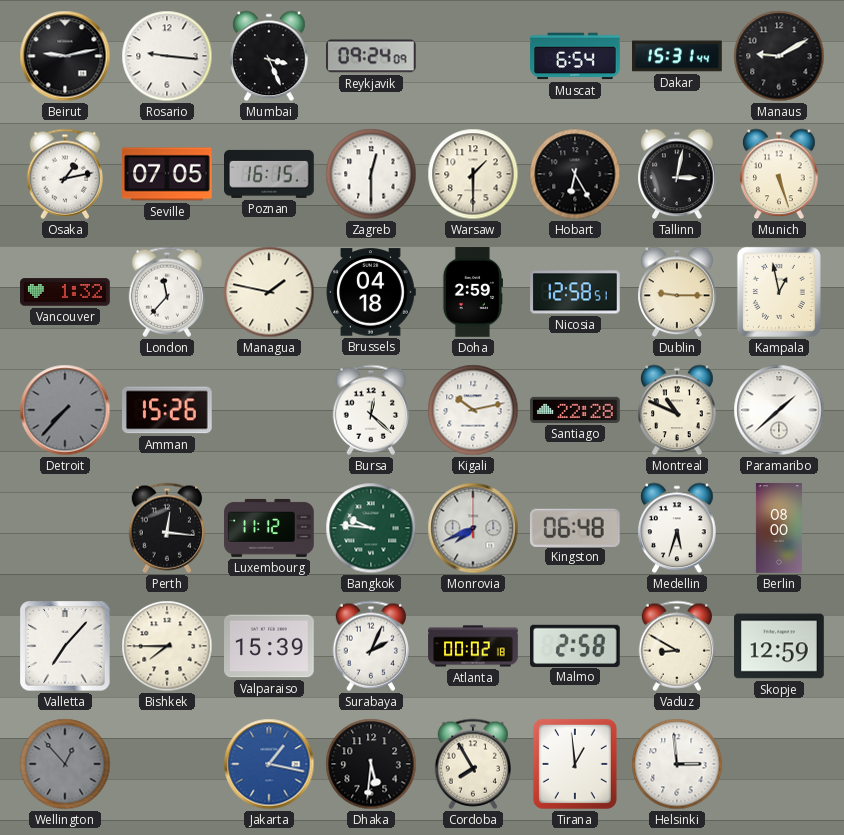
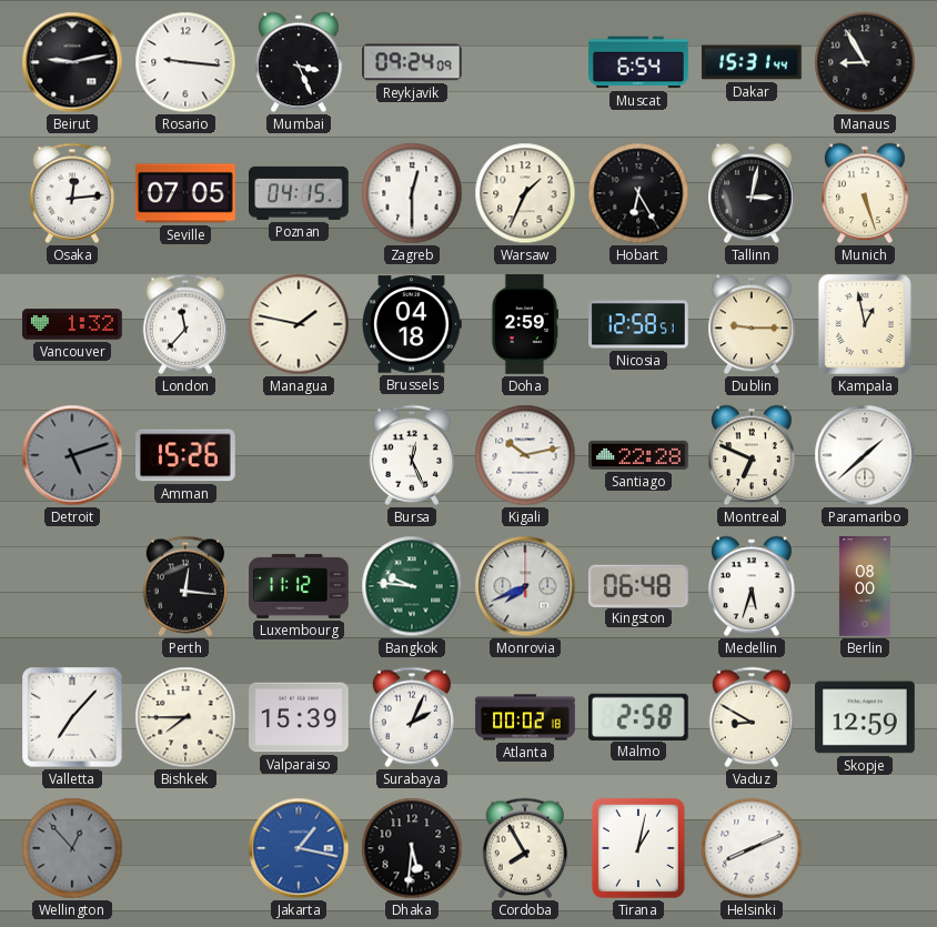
Manaus: 9:10 -> 8:55 (865, 62)
Osaka: 1:13 -> 12:14 (71, 193)
Poznan: 16:15 -> 04:15 (299, 193)
Warsaw: 1:30 -> 1:34 (525, 193)
Detroit: 7:37 -> 5:12 (72, 455)
Bursa: 12:22 -> 12:26 (411, 455)
Montreal: 10:49 -> 6:49 (752, 455)
Tirana: 12:59 -> 1:02 (638, 848)
Helsinki: 2:59 -> 8:11 (752, 848)
